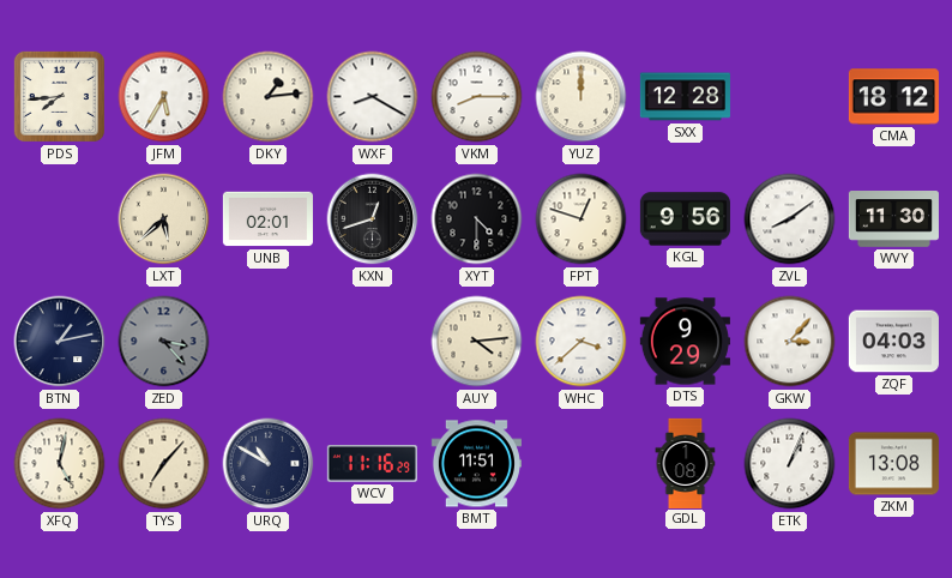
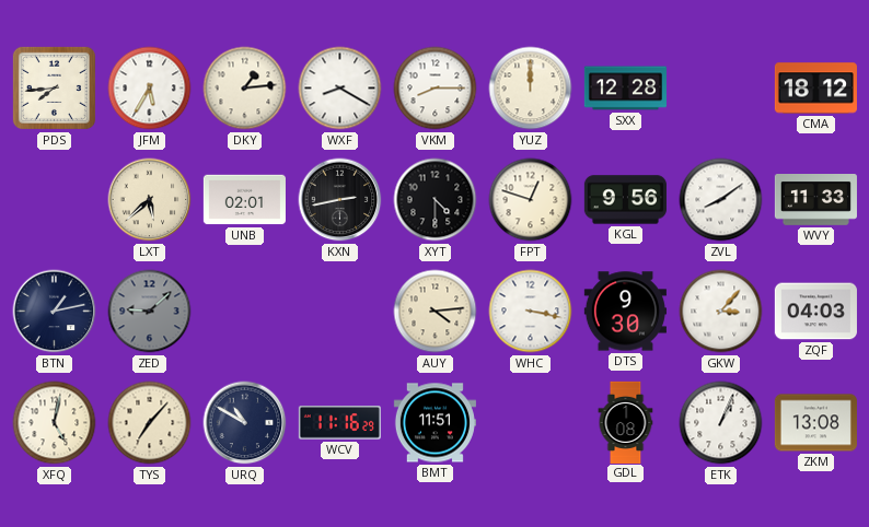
KXN: 12:42 -> 2:43 (340, 200)
WVY: 11:30 -> 11:33 (815, 200)
ZED: 3:23 -> 9:08 (150, 312)
WHC: 3:38 -> 3:17 (531, 312)
DTS: 9:29 -> 9:30 (625, 312)
